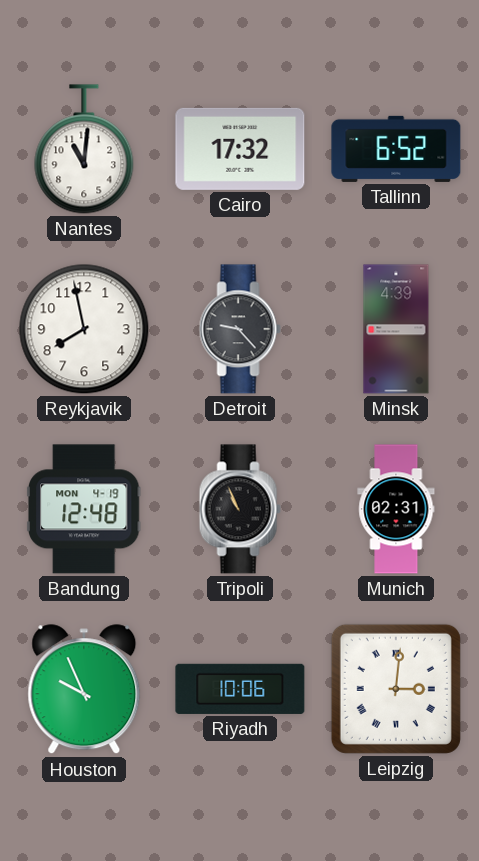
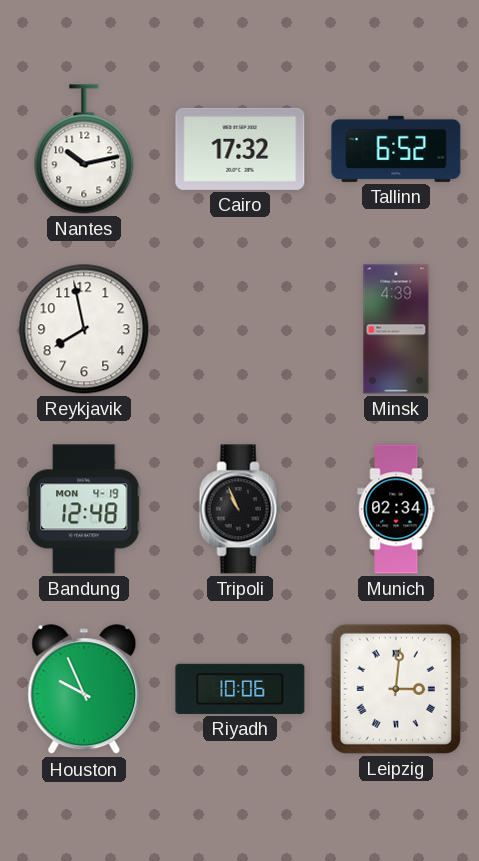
Nantes: 11:01 -> 10:13 (84, 149)
Detroit: 9:23 -> none (240, 329)
Munich: 02:31 -> 02:34 (396, 509)
